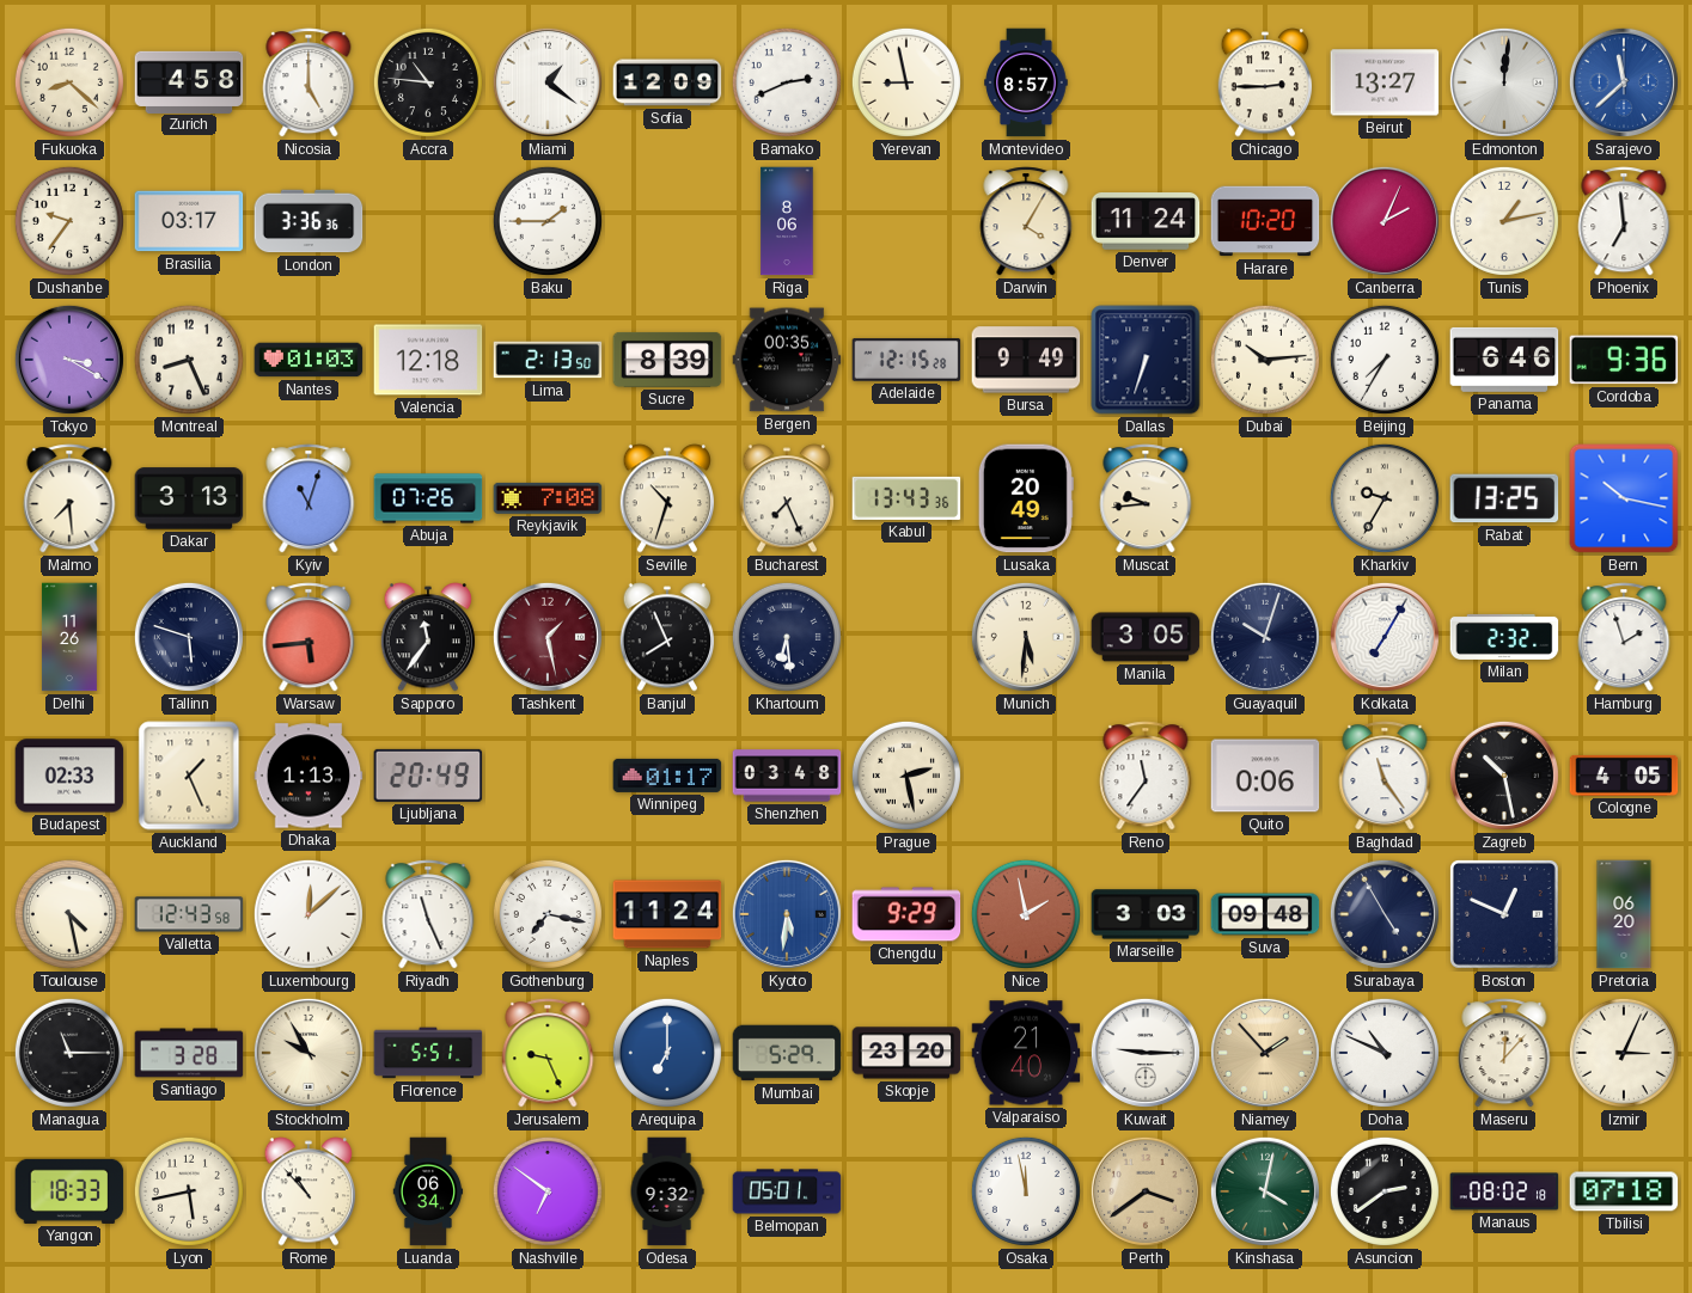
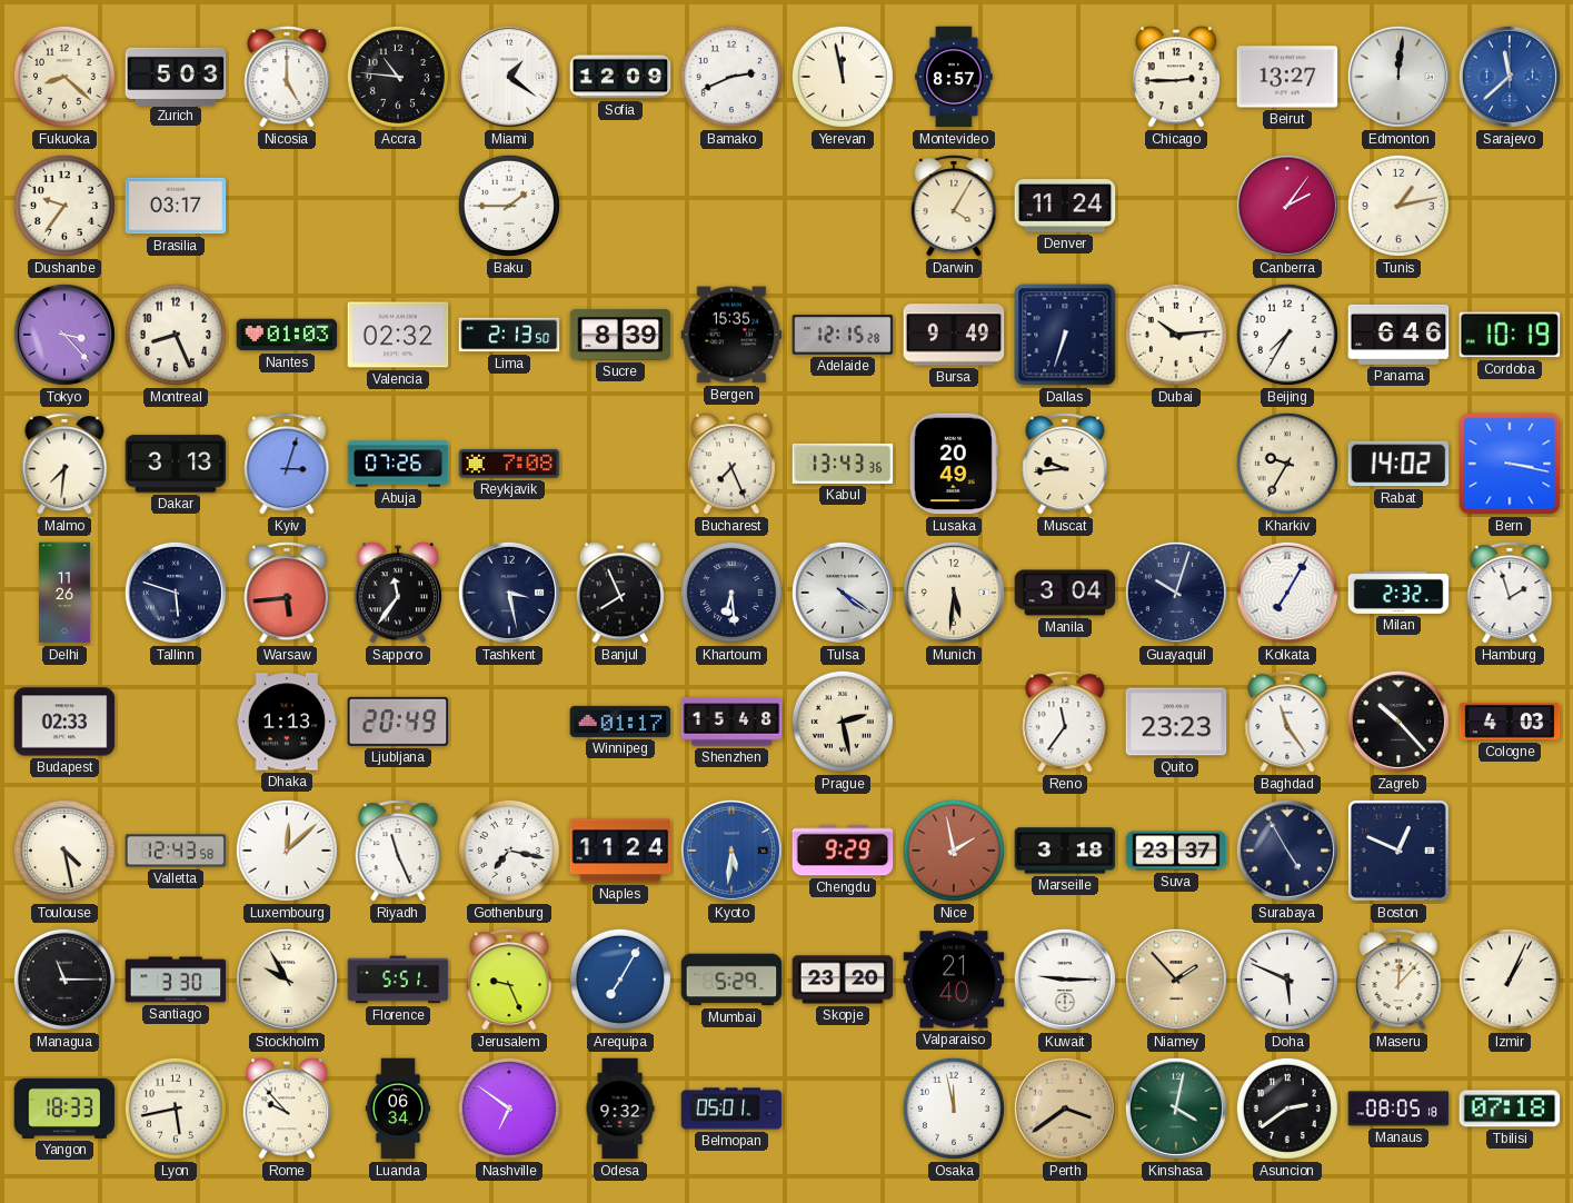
Zurich: 4:58 -> 5:03 (176, 76)
Yerevan: 8:58 -> 11:58 (843, 77)
London: 3:36 -> none (309, 221)
Riga: 8:06 -> none (787, 221)
Harare: 10:20 -> none (1265, 221)
Canberra: 2:04 -> 2:06 (1287, 206)
Phoenix: 6:59 -> none (1624, 221)
Tokyo: 3:20 -> 3:23 (64, 335)
Valencia: 12:18 -> 02:32 (398, 335)
Bergen: 00:35 -> 15:35 (731, 335)
Cordoba: 9:36 -> 10:19 (1510, 335)
Malmo: 7:29 -> 7:31 (64, 464)
Kyiv: 11:03 -> 3:03 (287, 464)
Seville: 10:33 -> none (667, 498)
Rabat: 13:25 -> 14:02 (1398, 464)
Bern: 10:17 -> 3:17 (1510, 464)
Tashkent: 1:28 -> 3:28 (509, 593)
Tashkent dial: burgundy -> navy (509, 593)
Tulsa: none -> 4:21 (843, 593)
Manila: 3:05 -> 3:04 (1065, 593)
Auckland: 1:26 -> none (189, 776)
Shenzhen: 03:48 -> 15:48 (731, 722)
Quito: 0:06 -> 23:23 (1176, 722)
Zagreb: 10:28 -> 10:23 (1398, 722)
Cologne: 4:05 -> 4:03 (1510, 722)
Marseille: 3:03 -> 3:18 (1065, 851)
Suva: 09:48 -> 23:37 (1176, 851)
Pretoria: 06:20 -> none (1624, 914)
Santiago: 3:28 -> 3:30 (176, 980)
Arequipa: 7:00 -> 7:05 (620, 980)
Doha: 10:49 -> 5:49 (1287, 980)
Izmir: 3:04 -> 1:04 (1510, 980)
Rome: 10:53 -> 9:53 (287, 1108)
Manaus: 08:02 -> 08:05 (1398, 1108)
